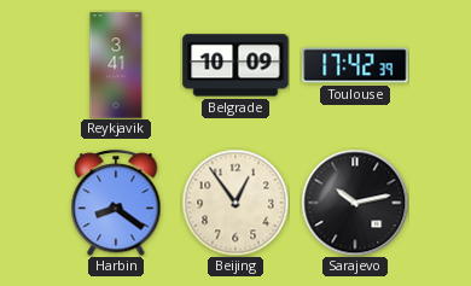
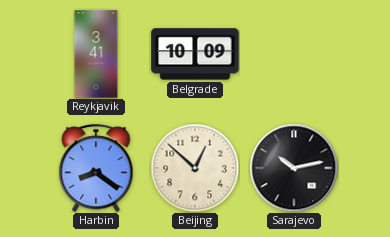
Toulouse: 17:42 -> none (355, 65)
Beijing: 12:54 -> 12:52 (195, 168)
